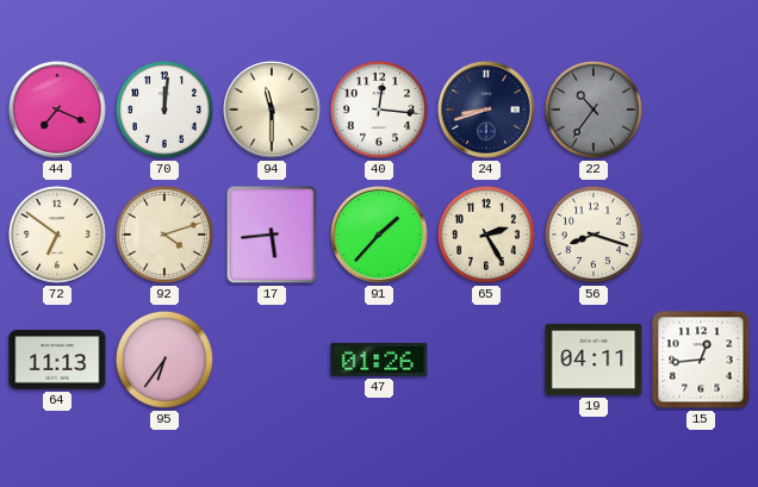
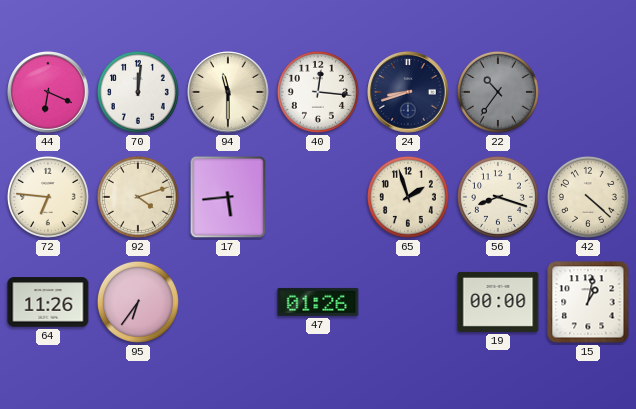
44: 7:19 -> 6:19 (48, 92)
72: 6:51 -> 6:46 (48, 197)
91: 1:37 -> none (379, 235)
65: 2:25 -> 1:57 (408, 197)
42: none -> 4:22 (588, 197)
64: 11:13 -> 11:26 (48, 302)
19: 04:11 -> 00:00 (498, 302)
15: 12:44 -> 1:02 (588, 302)
